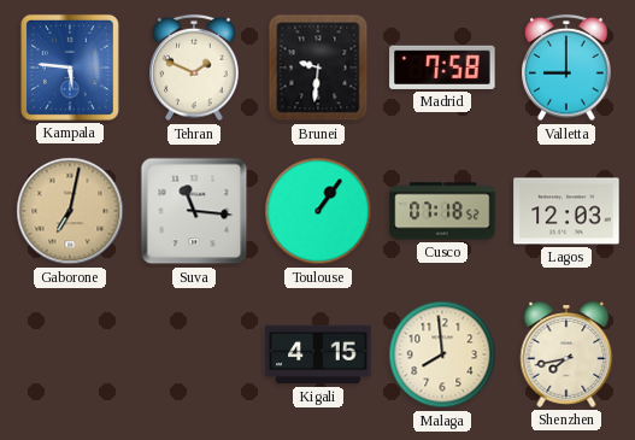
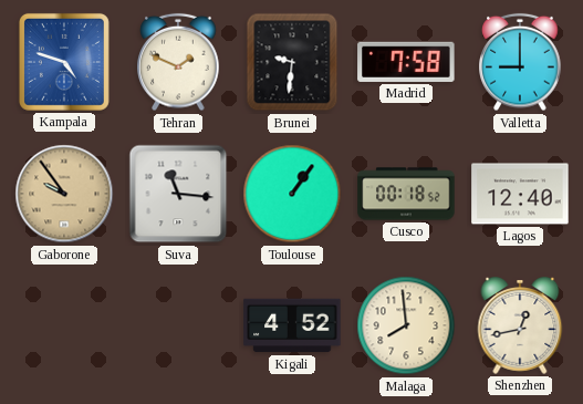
Kampala: 5:46 -> 4:48 (64, 62)
Gaborone: 7:02 -> 9:54 (64, 194)
Cusco: 07:18 -> 00:18 (406, 194)
Lagos: 12:03 -> 12:40 (520, 194)
Kigali: 4:15 -> 4:52 (292, 325)
Shenzhen: 7:43 -> 12:43 (520, 325)
